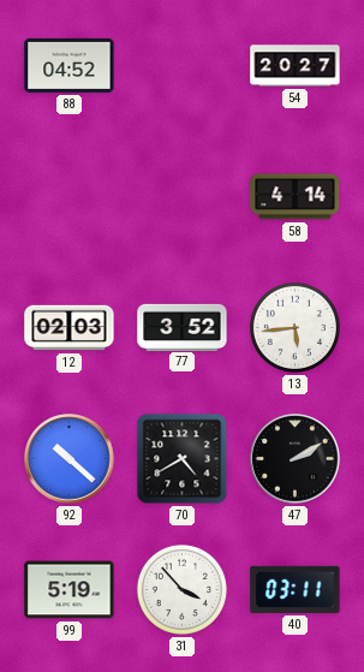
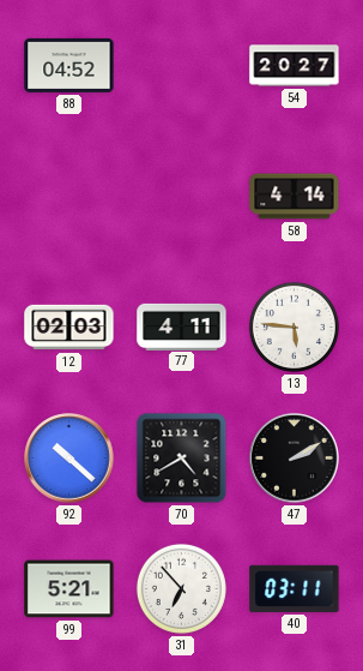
77: 3:52 -> 4:11 (182, 326)
13: 5:44 -> 5:46 (294, 326)
99: 5:19 -> 5:21 (69, 589)
31: 3:53 -> 6:53 (181, 588)
